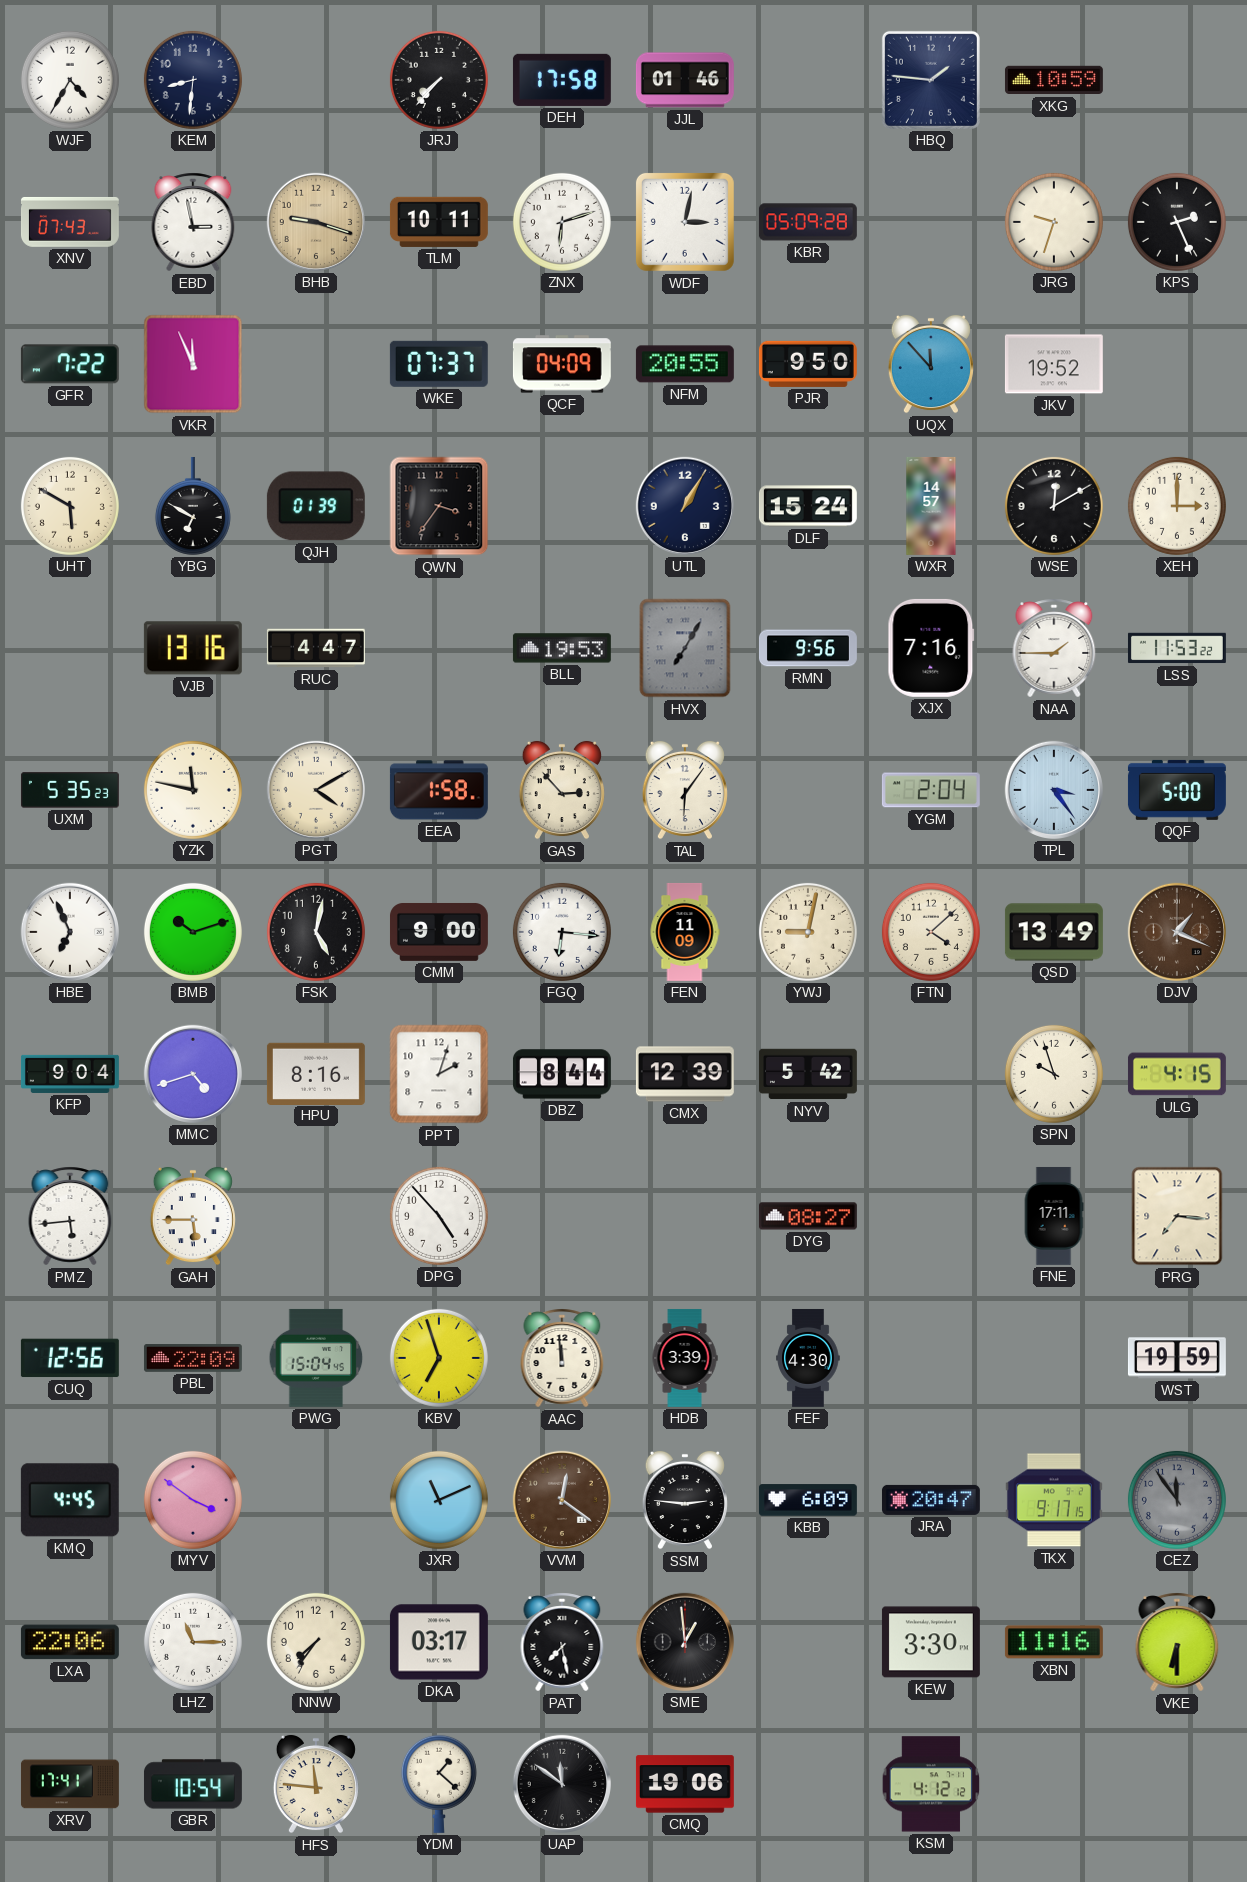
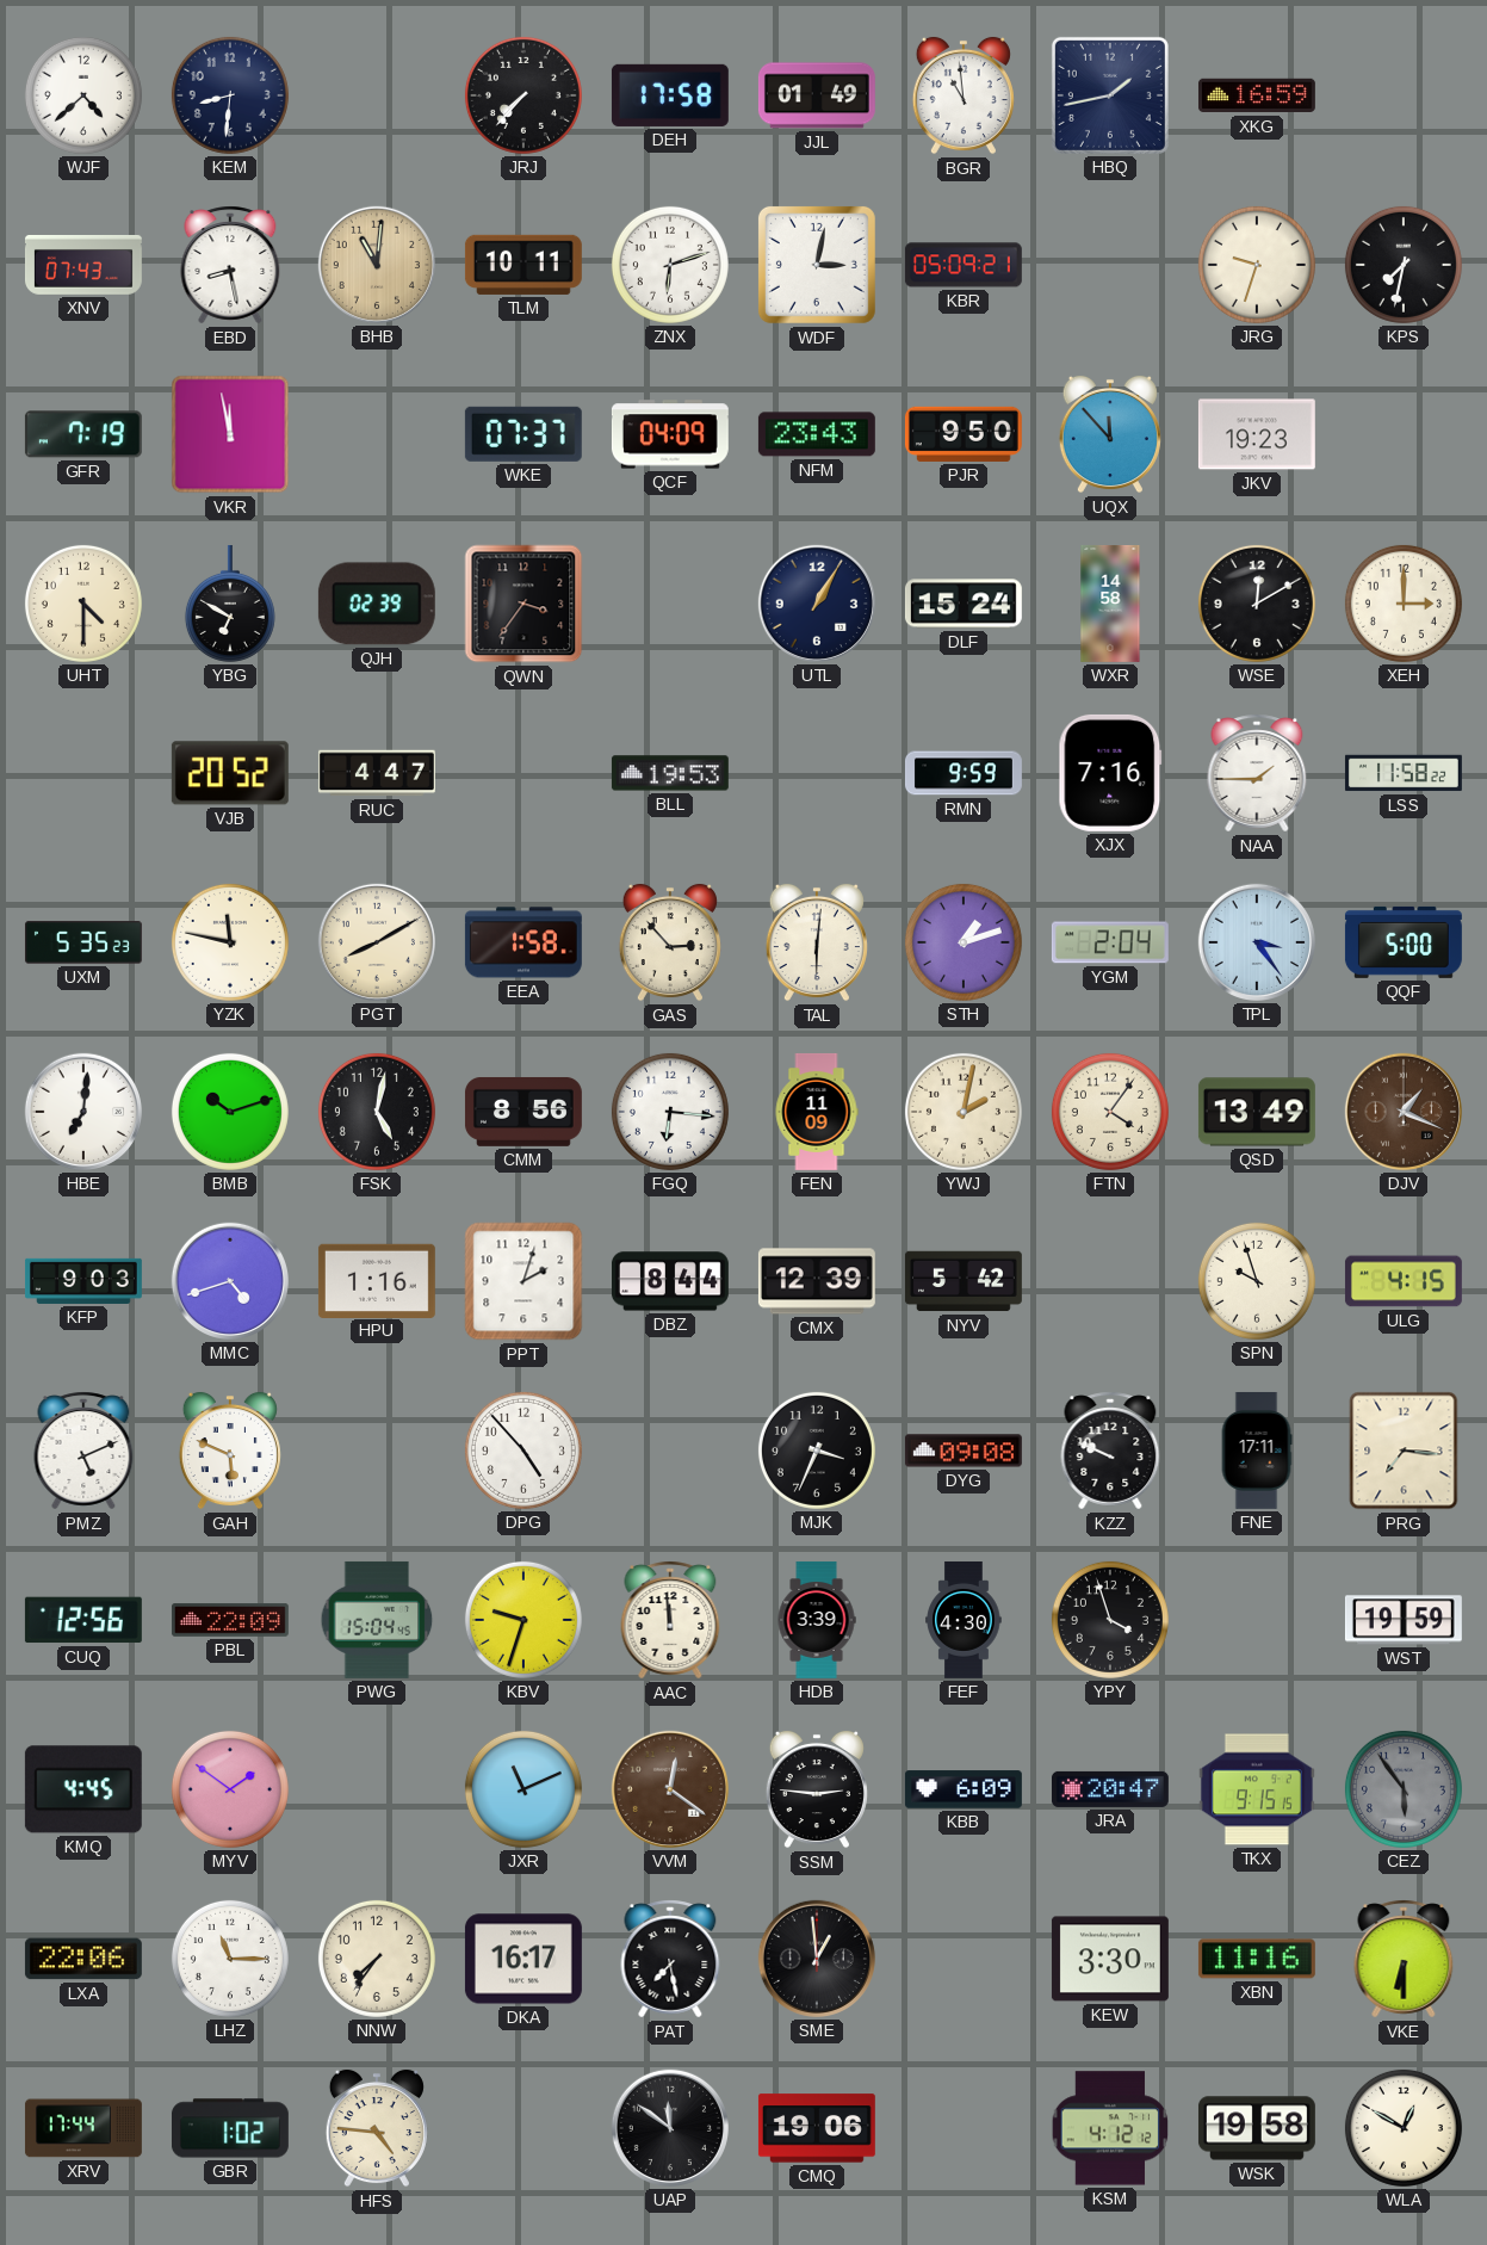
WJF: 4:35 -> 4:38 (83, 95)
JJL: 01:46 -> 01:49 (817, 95)
BGR: none -> 10:59 (964, 95)
HBQ: 1:46 -> 1:43 (1110, 95)
XKG: 10:59 -> 16:59 (1257, 95)
EBD: 2:58 -> 8:28 (230, 265)
BHB: 9:18 -> 11:01 (377, 265)
KBR: 05:09:28 -> 05:09:21 (964, 265)
KPS: 2:26 -> 7:32 (1404, 265)
GFR: 7:22 -> 7:19 (83, 434)
VKR: 11:56 -> 11:58 (230, 434)
NFM: 20:55 -> 23:43 (817, 434)
JKV: 19:52 -> 19:23 (1257, 434)
UHT: 5:50 -> 4:30 (83, 604)
QJH: 01:39 -> 02:39 (377, 604)
WXR: 14:57 -> 14:58 (1110, 604)
VJB: 13:16 -> 20:52 (230, 773)
HVX: 7:05 -> none (685, 648)
RMN: 9:56 -> 9:59 (964, 773)
LSS: 11:53 -> 11:58 (1404, 773)
PGT: 4:10 -> 8:10 (377, 942)
TAL: 6:06 -> 6:01 (817, 942)
STH: none -> 1:12 (964, 942)
HBE: 6:56 -> 7:01 (83, 1112)
CMM: 9:00 -> 8:56 (523, 1112)
YWJ: 9:02 -> 2:02 (964, 1112)
FTN: 4:08 -> 4:06 (1110, 1112)
KFP: 9:04 -> 9:03 (83, 1281)
HPU: 8:16 -> 1:16 (377, 1280)
PMZ: 5:44 -> 5:11 (83, 1451)
GAH: 5:45 -> 5:49 (230, 1451)
MJK: none -> 3:34 (817, 1451)
DYG: 08:27 -> 09:08 (964, 1451)
KZZ: none -> 9:49 (1110, 1451)
KBV: 6:57 -> 9:33 (523, 1620)
YPY: none -> 3:57 (1110, 1620)
MYV: 3:51 -> 1:51 (230, 1789)
TKX: 9:17 -> 9:15 (1257, 1789)
CEZ: 11:54 -> 5:54 (1404, 1789)
DKA: 03:17 -> 16:17 (523, 1959)
XRV: 17:41 -> 17:44 (83, 2128)
GBR: 10:54 -> 1:02 (230, 2128)
HFS: 11:46 -> 4:46 (377, 2128)
YDM: 1:22 -> none (439, 1784)
WSK: none -> 19:58 (1257, 2128)
WLA: none -> 12:50 (1404, 2128)
